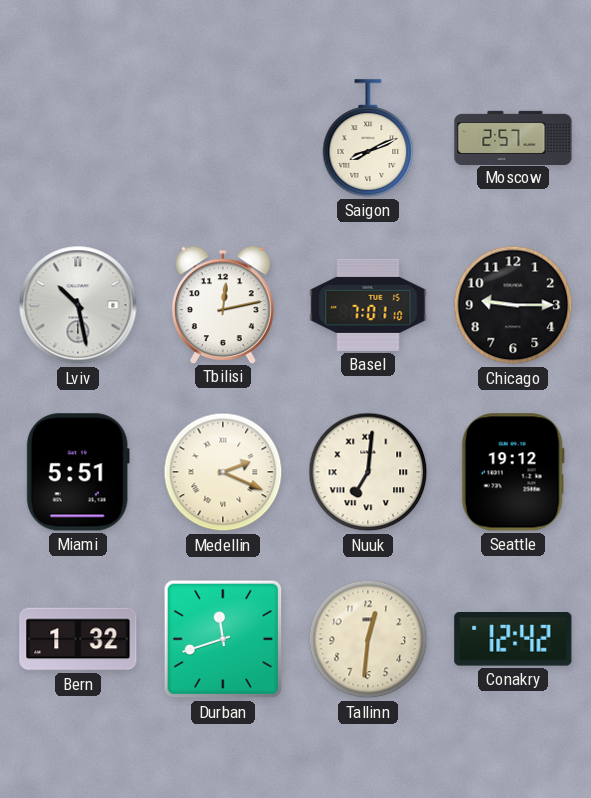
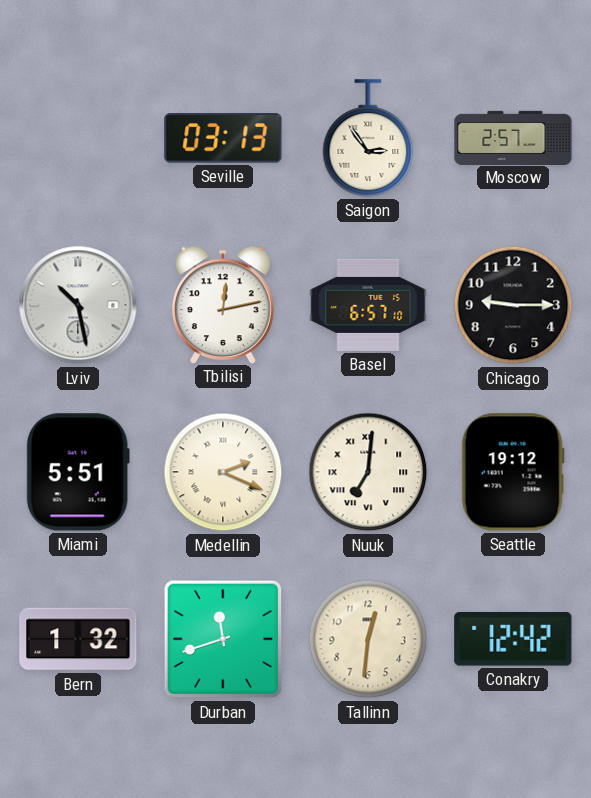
Seville: none -> 03:13 (223, 138)
Saigon: 8:11 -> 2:54 (368, 138)
Basel: 7:01 -> 6:57 (368, 305)
